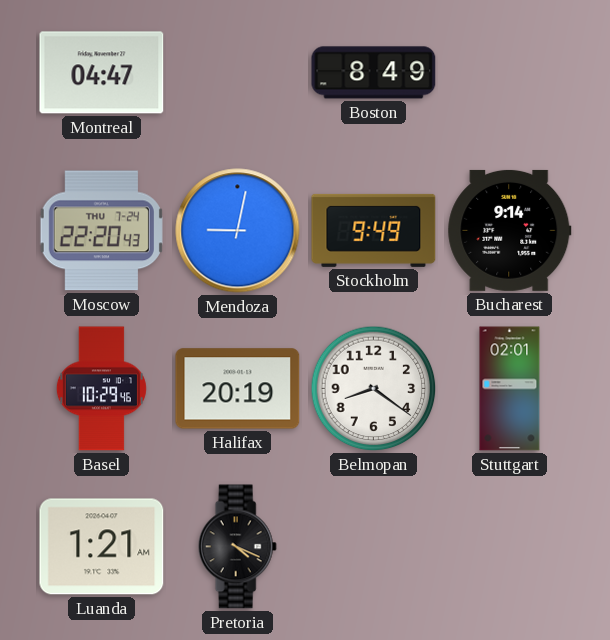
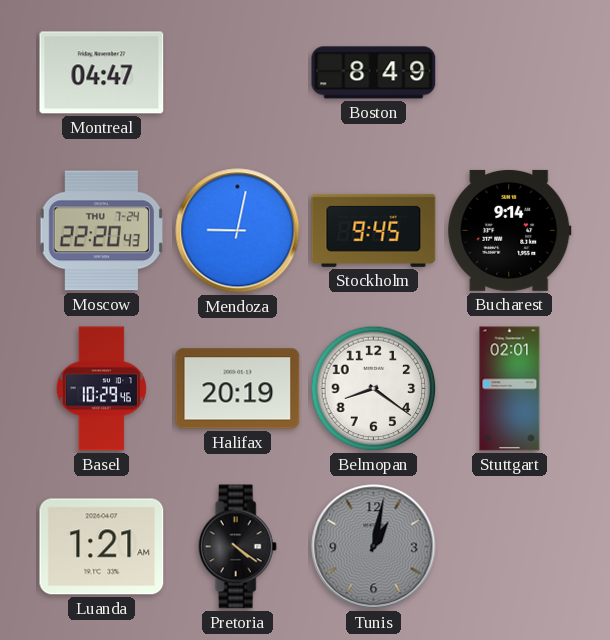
Stockholm: 9:49 -> 9:45 (374, 230)
Pretoria: 4:19 -> 4:21 (237, 547)
Tunis: none -> 1:02 (374, 547)
